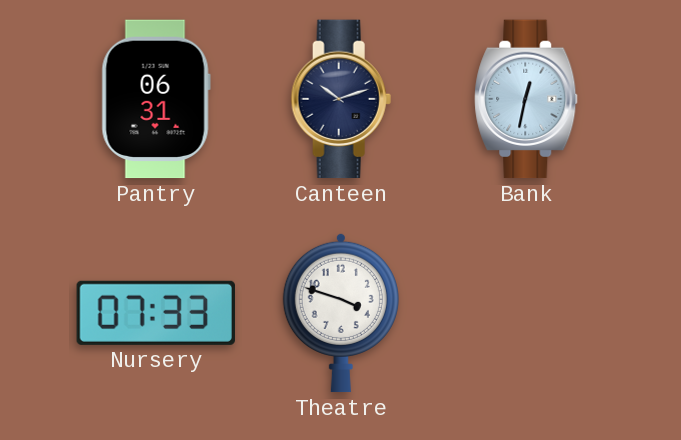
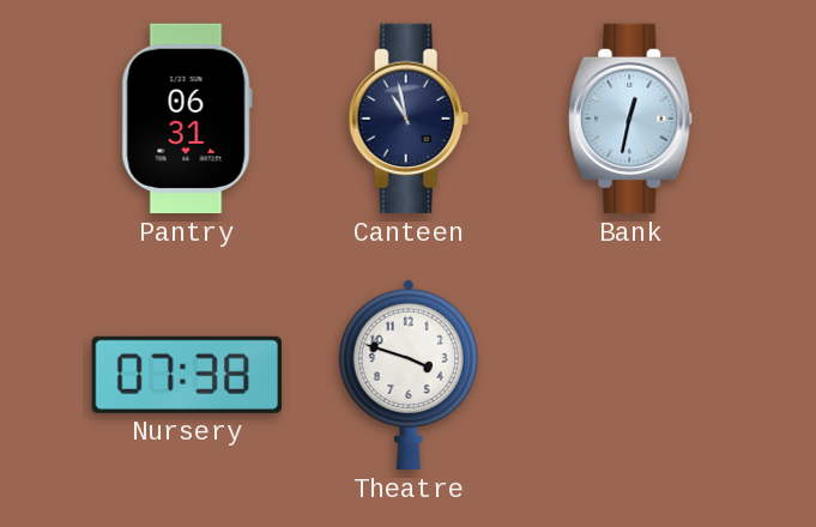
Canteen: 10:12 -> 10:58 (409, 119)
Nursery: 07:33 -> 07:38 (187, 375)
